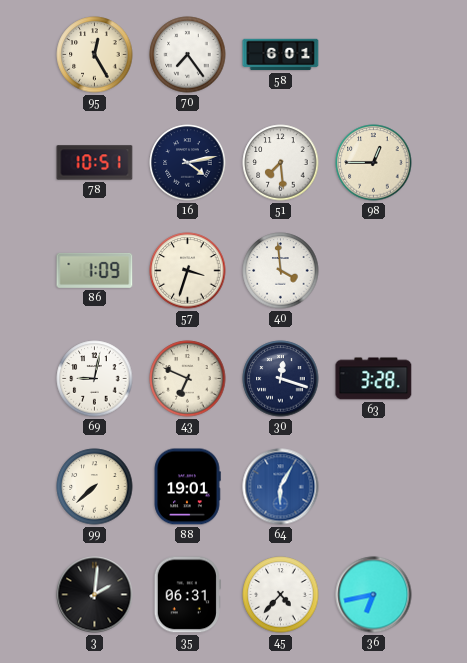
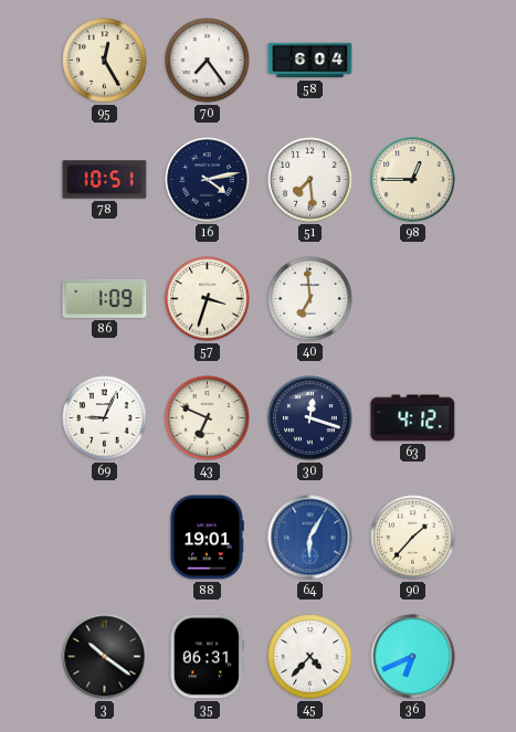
58: 6:01 -> 6:04 (310, 61)
40: 3:59 -> 6:59 (310, 299)
69: 9:02 -> 9:04 (105, 418)
63: 3:28 -> 4:12 (413, 418)
99: 7:38 -> none (95, 487)
90: none -> 1:37 (413, 538)
3: 2:01 -> 10:21 (105, 657)
36: 6:43 -> 6:41 (413, 657)
